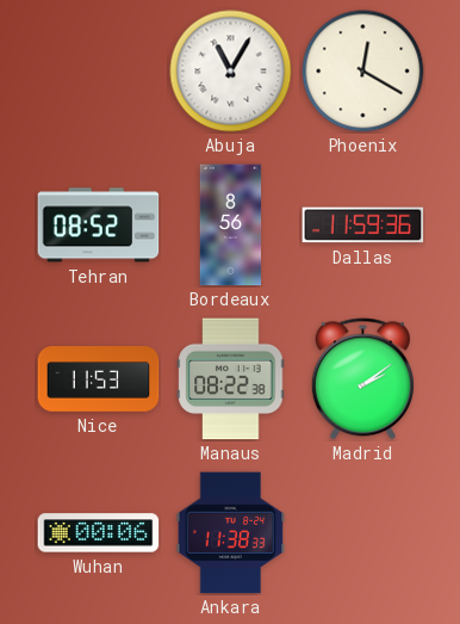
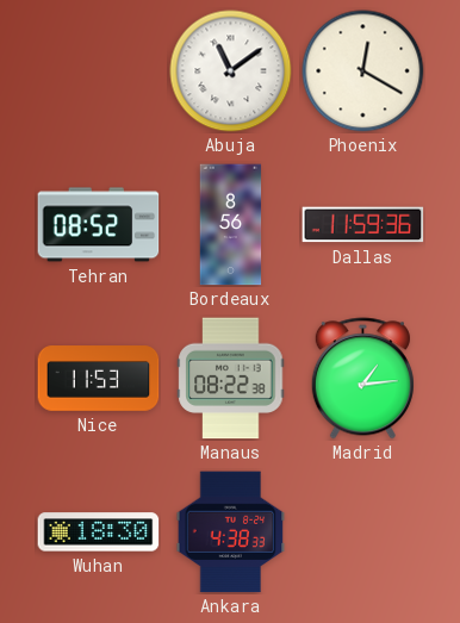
Abuja: 11:05 -> 11:09 (231, 71)
Madrid: 2:09 -> 1:14 (362, 379)
Wuhan: 00:06 -> 18:30 (99, 532)
Ankara: 11:38 -> 4:38 (231, 532)
